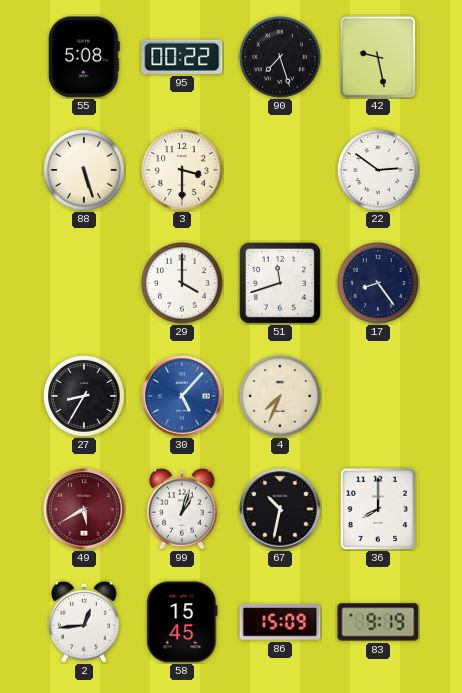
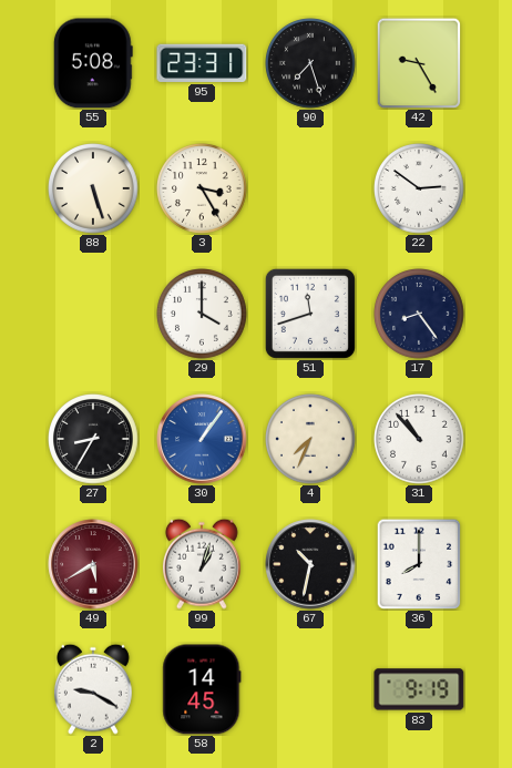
95: 00:22 -> 23:31 (202, 63)
42: 9:28 -> 9:25 (419, 63)
3: 3:30 -> 3:25 (203, 190)
30: 5:07 -> 1:06 (202, 439)
31: none -> 10:53 (420, 440)
2: 12:44 -> 9:20 (93, 689)
58: 15:45 -> 14:45 (202, 689)
86: 15:09 -> none (280, 622)
